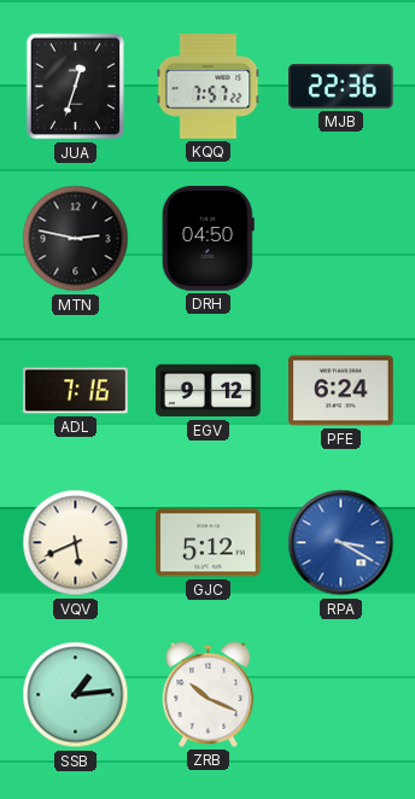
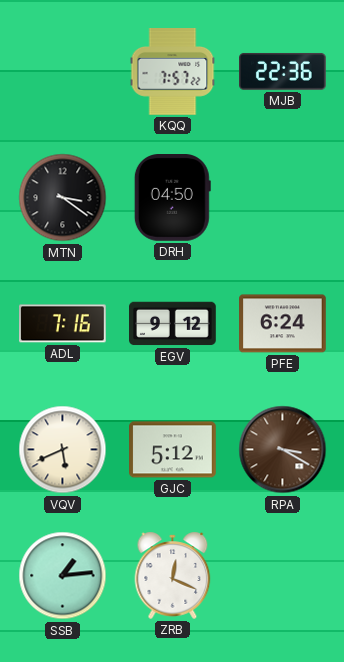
JUA: 12:33 -> none (75, 87)
MTN: 2:47 -> 3:21 (63, 198)
RPA dial: blue -> brown (283, 450)
ZRB: 10:19 -> 12:19 (173, 575)
